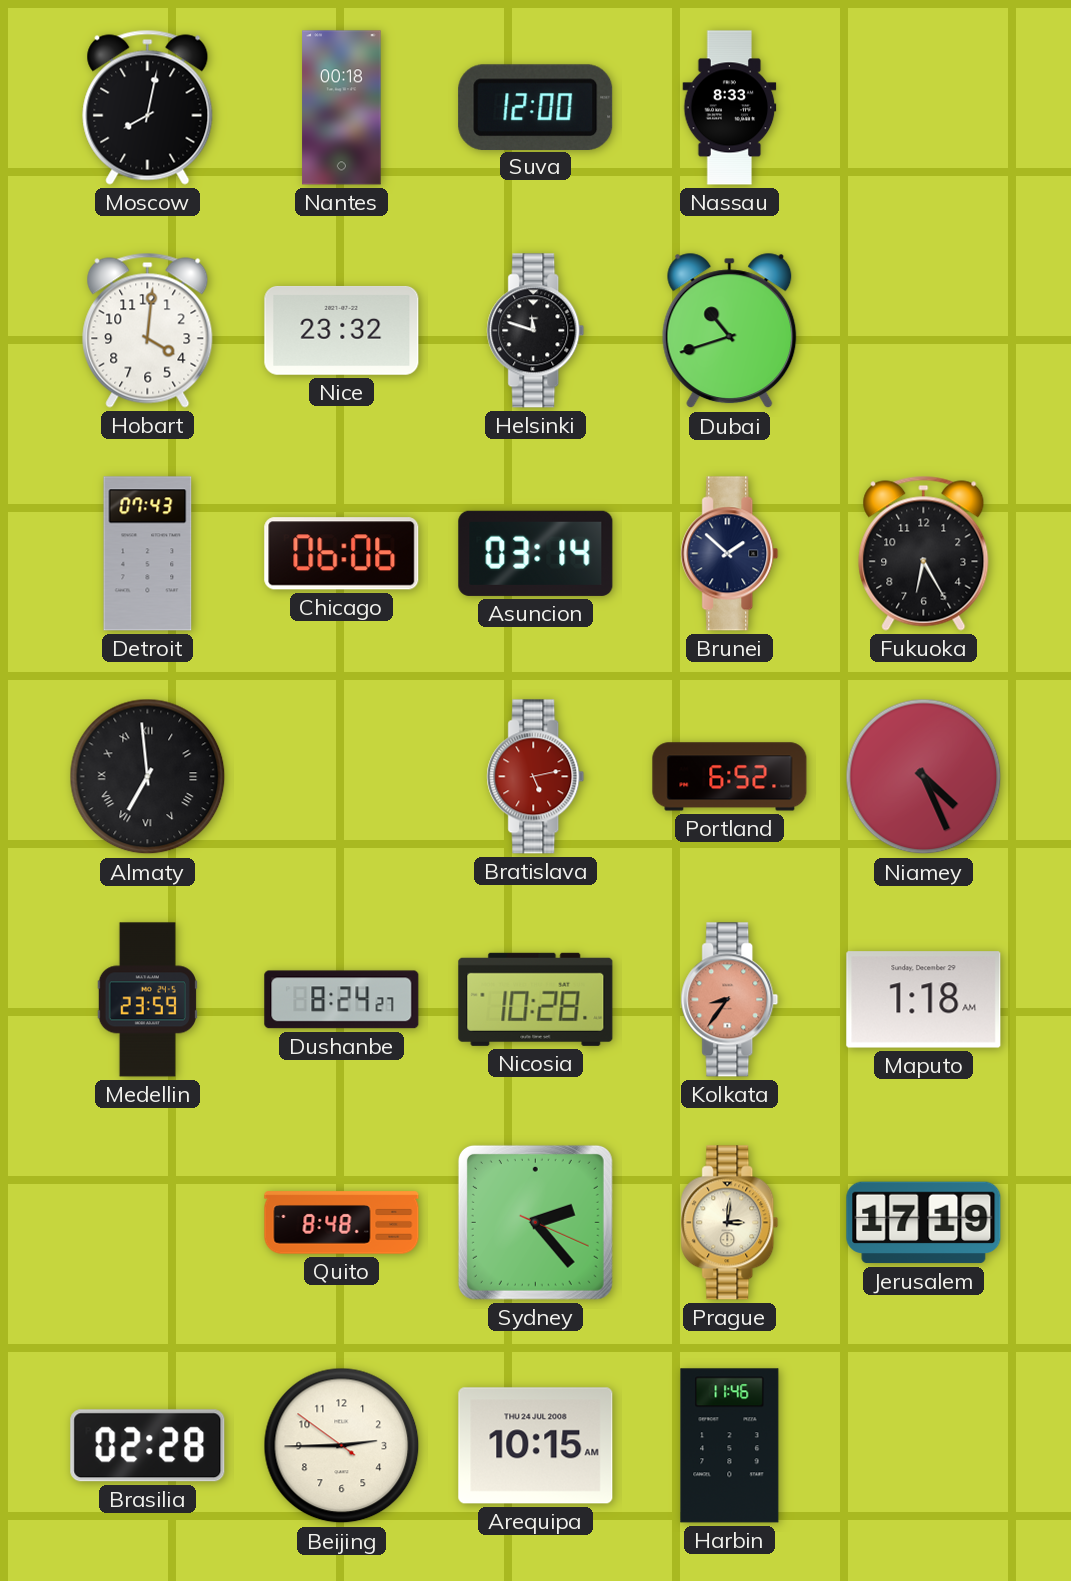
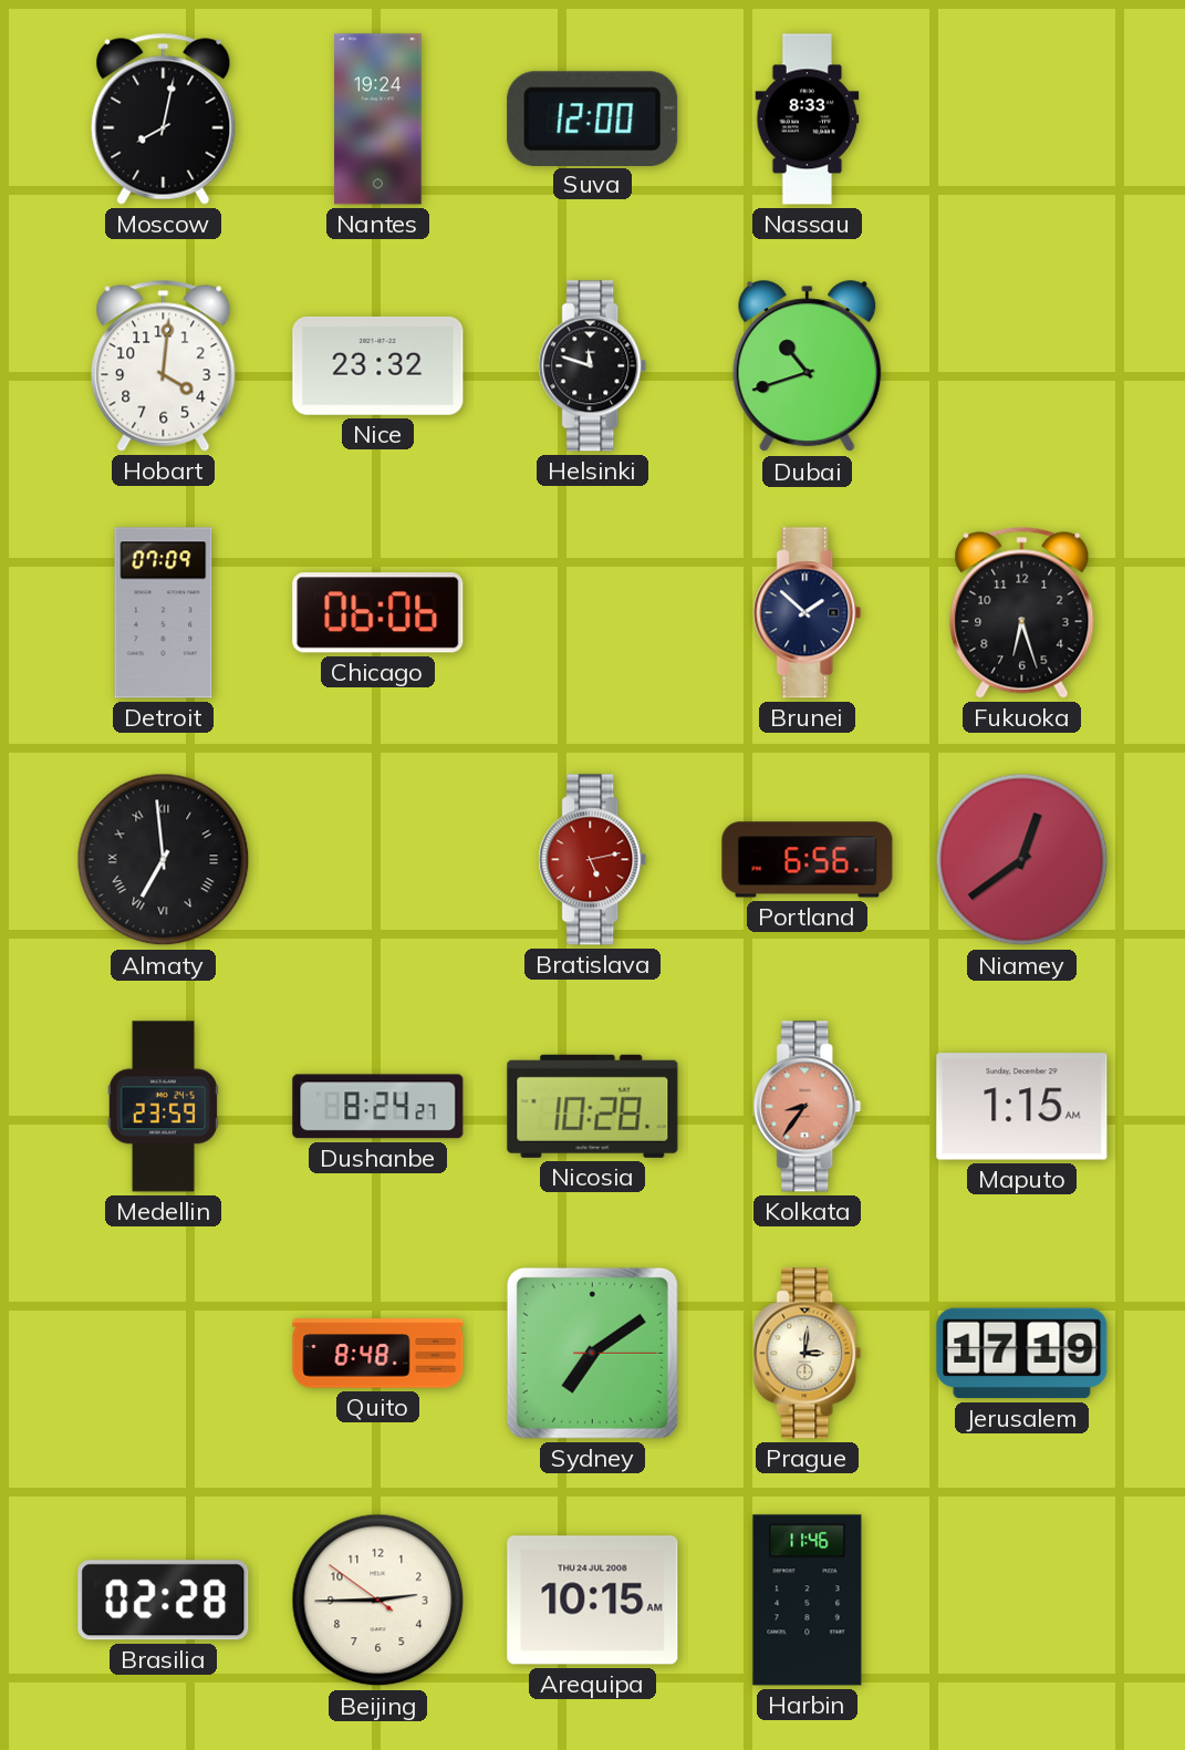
Nantes: 00:18 -> 19:24 (378, 120)
Detroit: 07:43 -> 07:09 (164, 613)
Asuncion: 03:14 -> none (536, 553)
Fukuoka: 6:25 -> 6:27 (1022, 612)
Portland: 6:52 -> 6:56 (808, 860)
Niamey: 4:26 -> 12:39 (1022, 860)
Maputo: 1:18 -> 1:15 (1022, 1107)
Sydney: 2:23 -> 7:09 (592, 1353)
